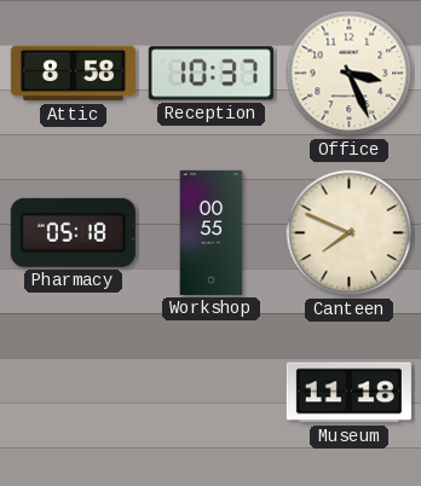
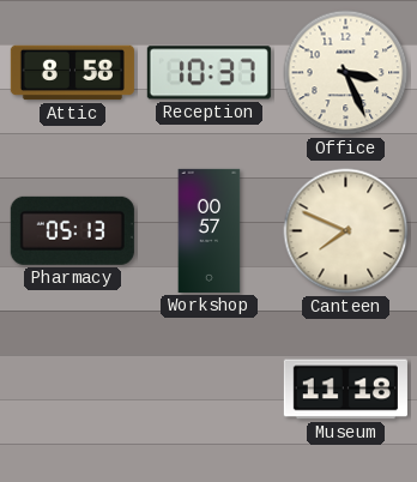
Pharmacy: 05:18 -> 05:13 (72, 230)
Workshop: 00:55 -> 00:57 (210, 230)
